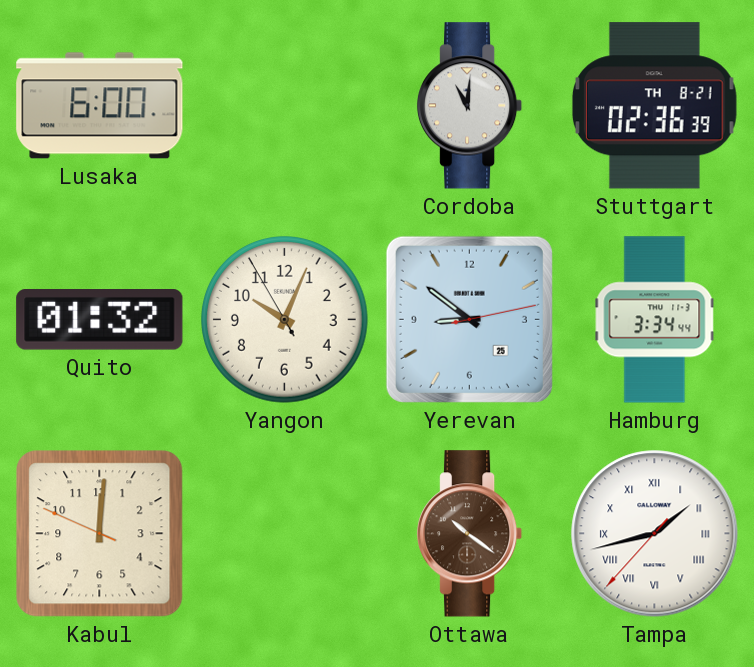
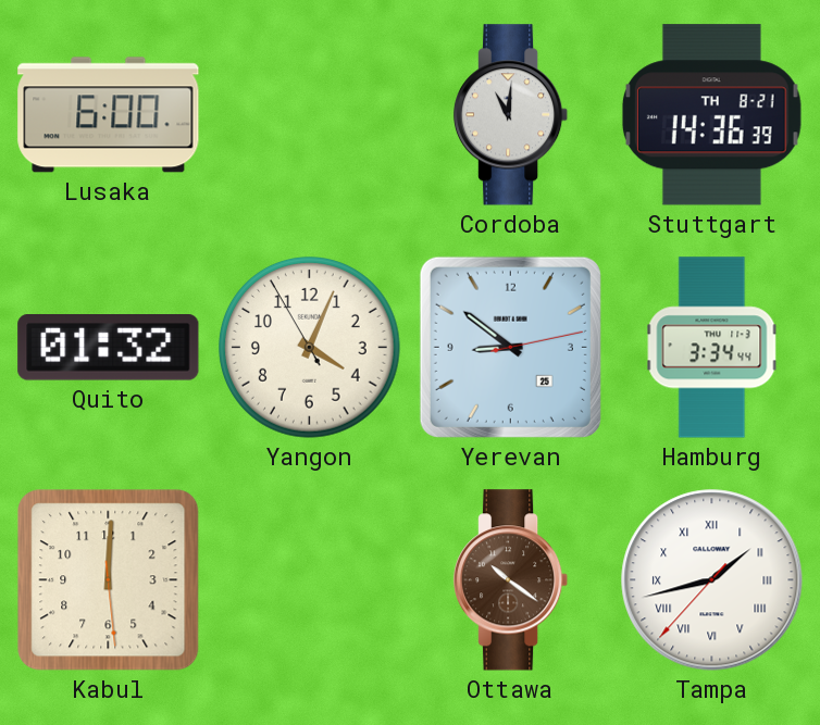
Stuttgart: 02:36 -> 14:36 (711, 115)
Yangon: 10:03 -> 4:03 (310, 348)
Kabul: 12:00:49 -> 12:00:29 (109, 580)
